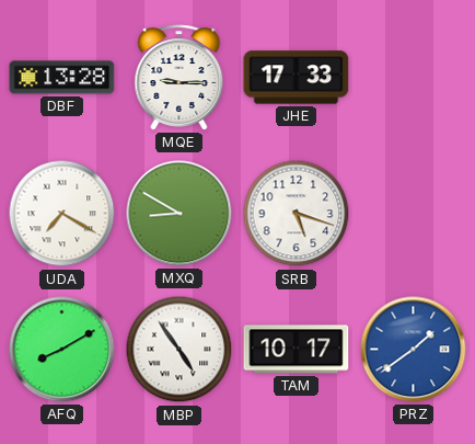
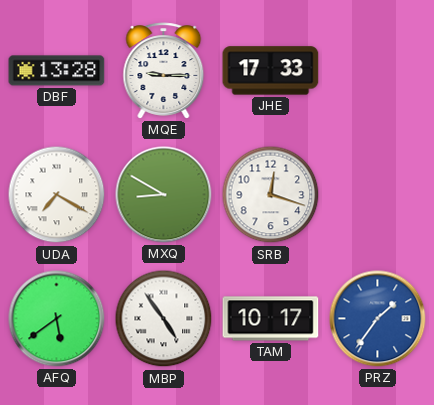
SRB: 5:18 -> 12:18 (271, 195)
AFQ: 8:10 -> 5:39 (57, 319)
PRZ: 1:39 -> 1:36 (378, 319)
